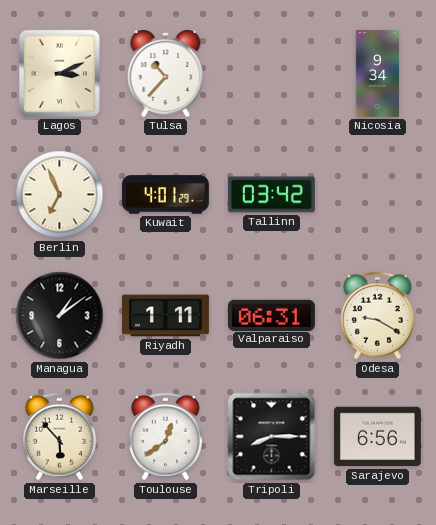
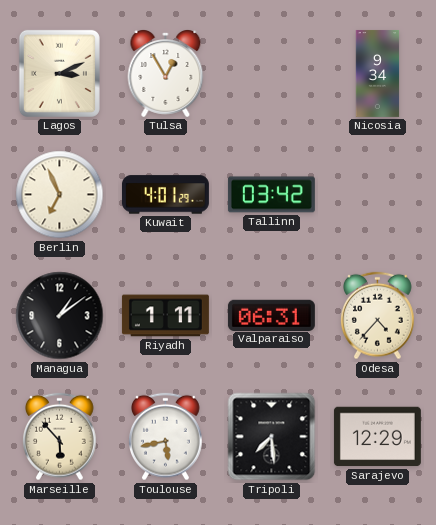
Tulsa: 10:37 -> 12:55 (166, 74)
Odesa: 9:20 -> 4:37 (378, 316)
Toulouse: 12:39 -> 5:43 (166, 437)
Tripoli: 8:15 -> 7:29 (272, 437)
Sarajevo: 6:56 -> 12:29 (377, 437)
